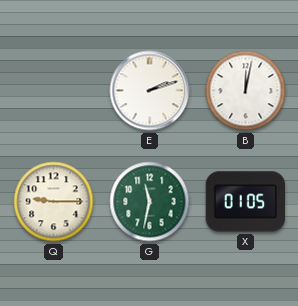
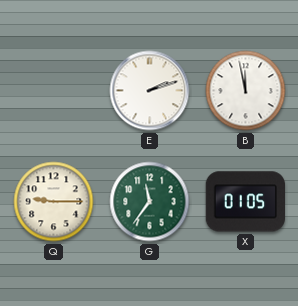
B: 12:02 -> 11:58 (246, 91)
G: 11:32 -> 11:36 (150, 202)
